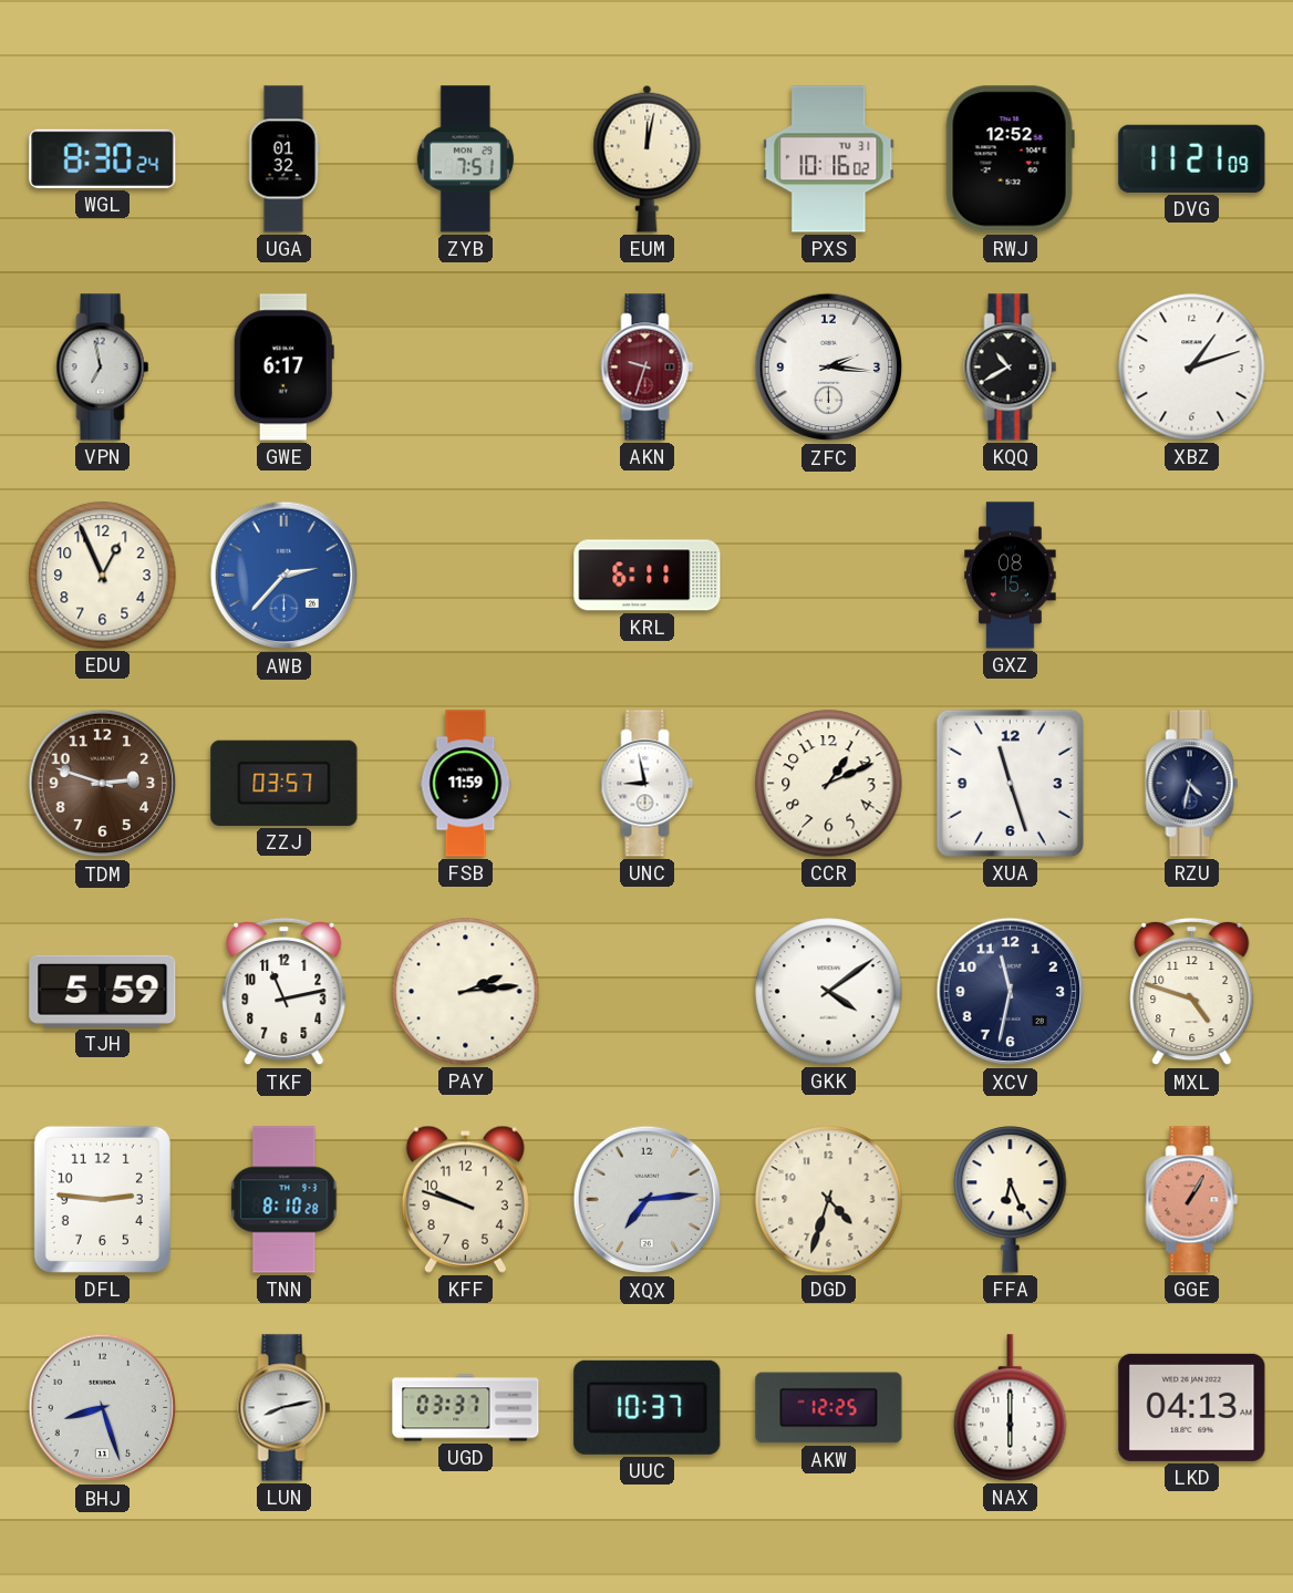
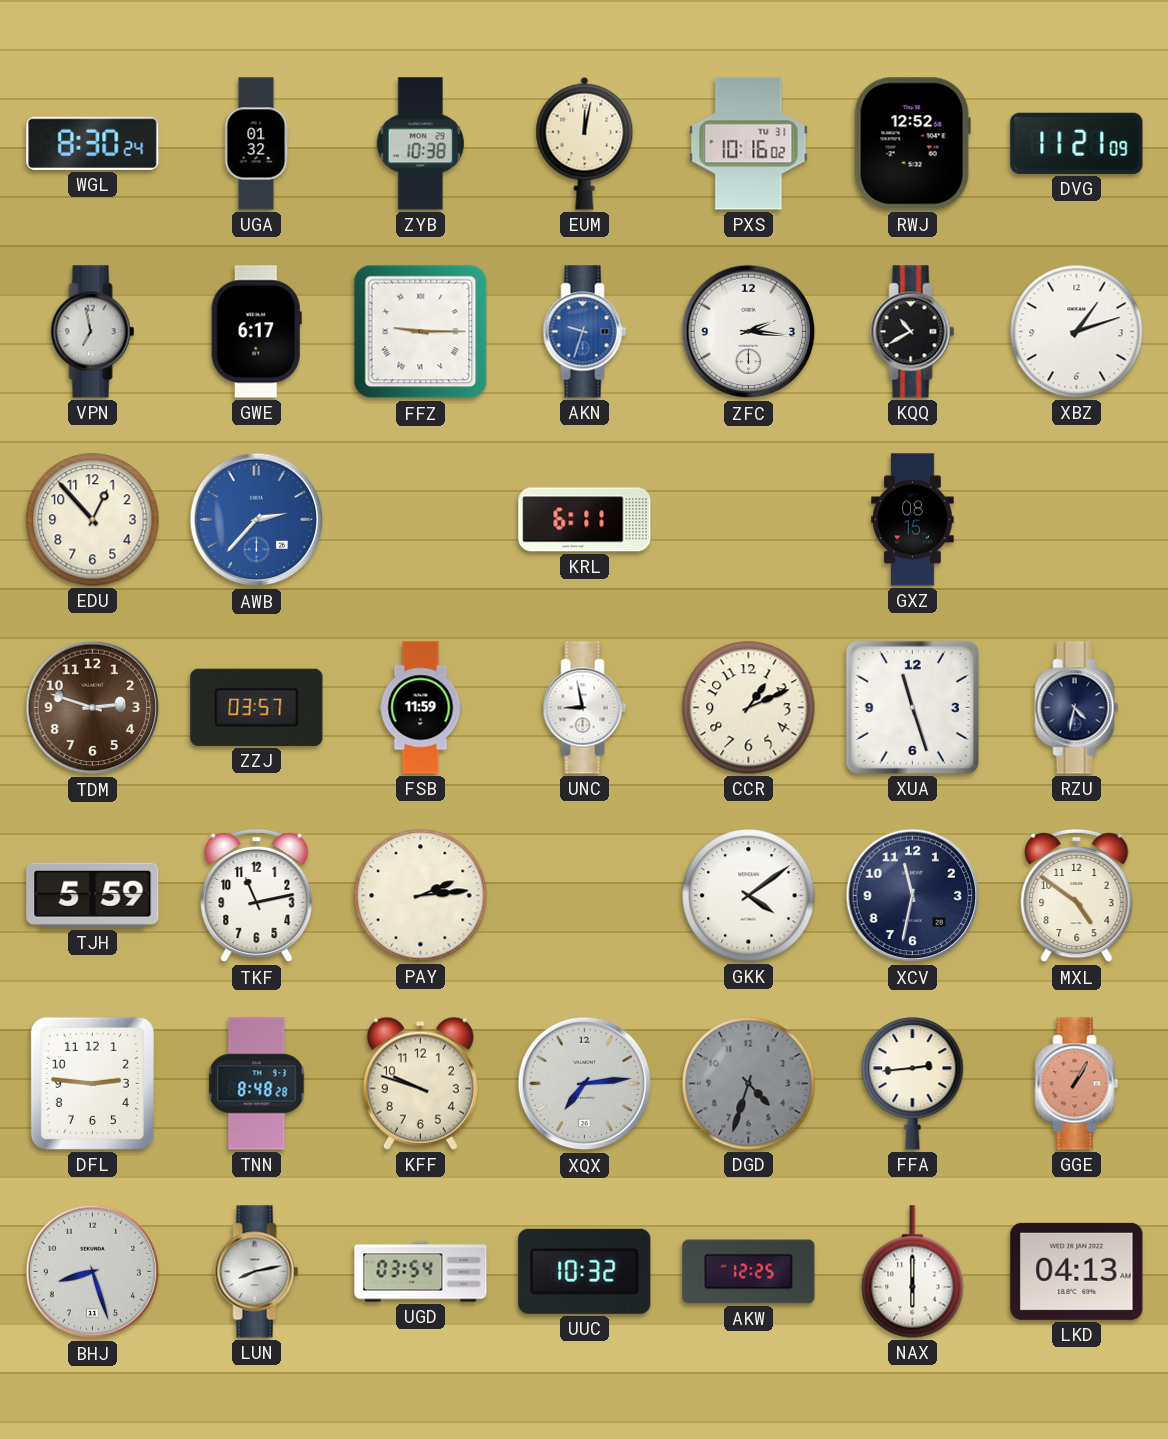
ZYB: 7:51 -> 10:38 (420, 144)
FFZ: none -> 9:15 (421, 332)
AKN dial: burgundy -> blue (585, 332)
EDU: 12:56 -> 12:53 (93, 520)
MXL: 4:48 -> 4:51 (1077, 896)
TNN: 8:10 -> 8:48 (257, 1084)
DGD dial: cream -> grey (749, 1084)
FFA: 6:26 -> 2:44 (913, 1084)
UGD: 03:37 -> 03:54 (421, 1272)
UUC: 10:37 -> 10:32 (585, 1271)
